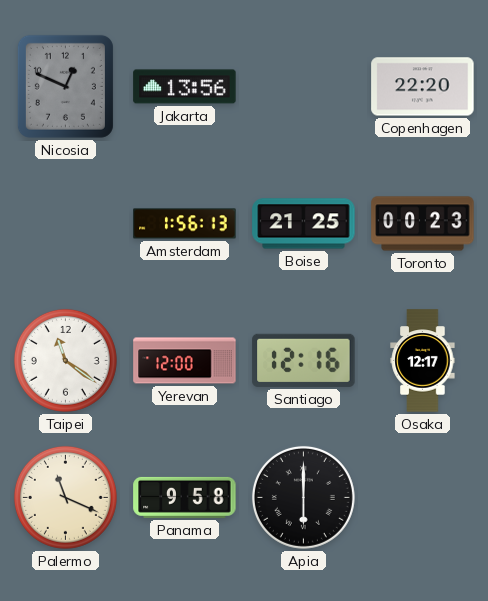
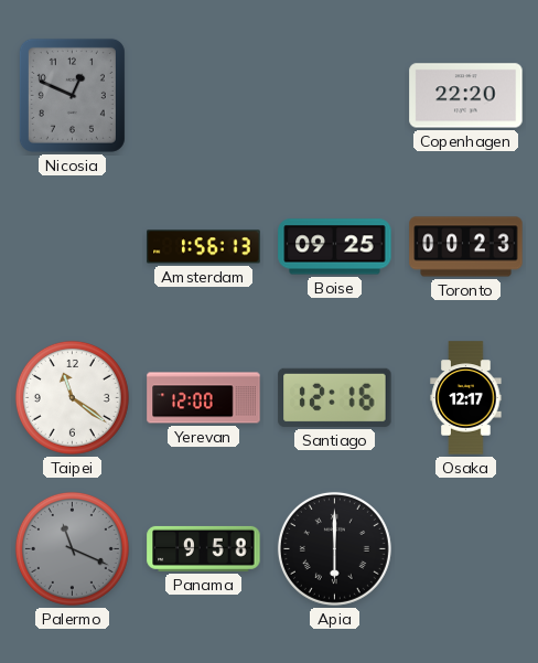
Jakarta: 13:56 -> none (185, 87)
Boise: 21:25 -> 09:25 (335, 247)
Palermo dial: cream -> grey (72, 548)
